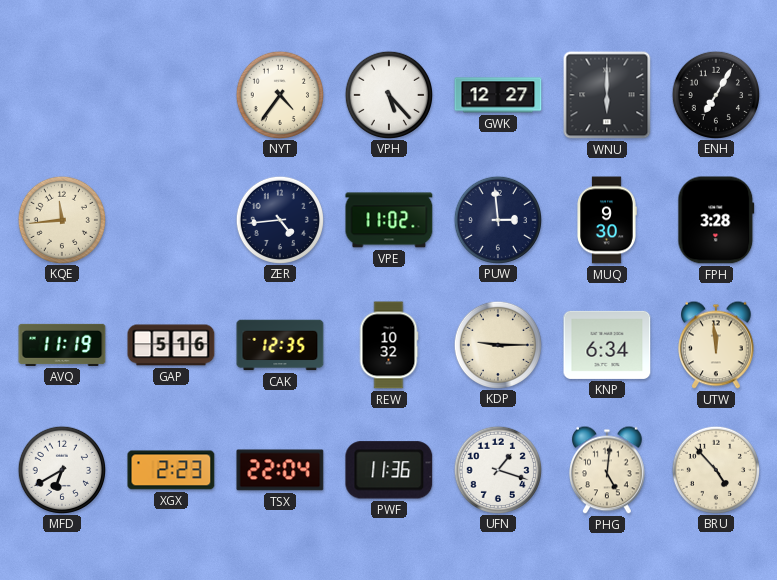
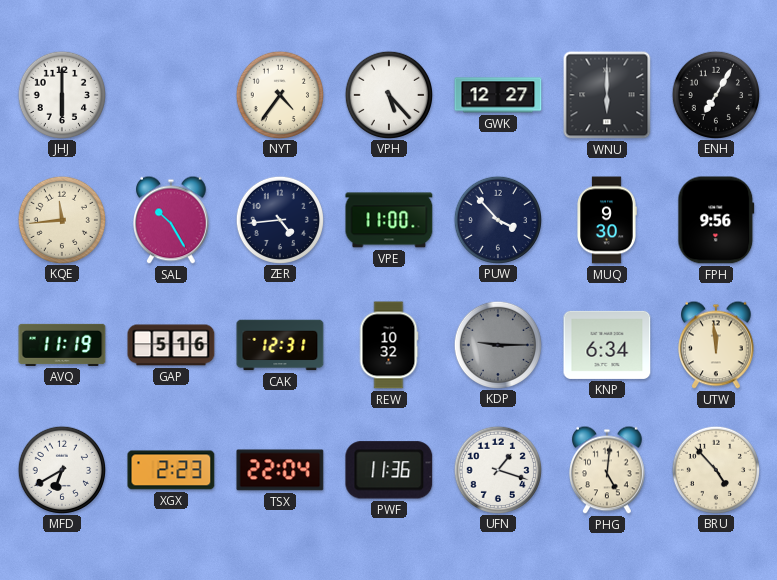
JHJ: none -> 6:00 (61, 94)
SAL: none -> 10:25 (172, 220)
VPE: 11:02 -> 11:00 (389, 220)
PUW: 2:59 -> 3:53 (497, 219)
FPH: 3:28 -> 9:56 (716, 220)
CAK: 12:35 -> 12:31 (280, 345)
KDP dial: cream -> grey (497, 344)
